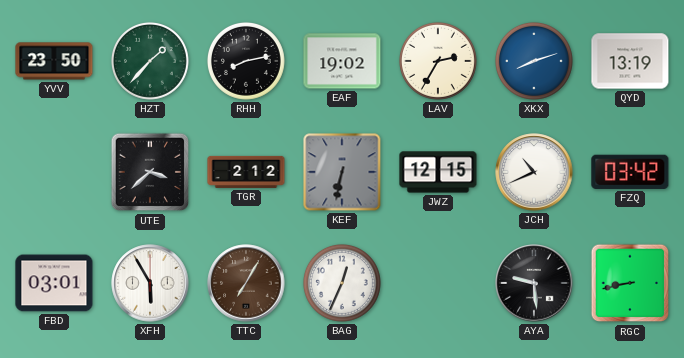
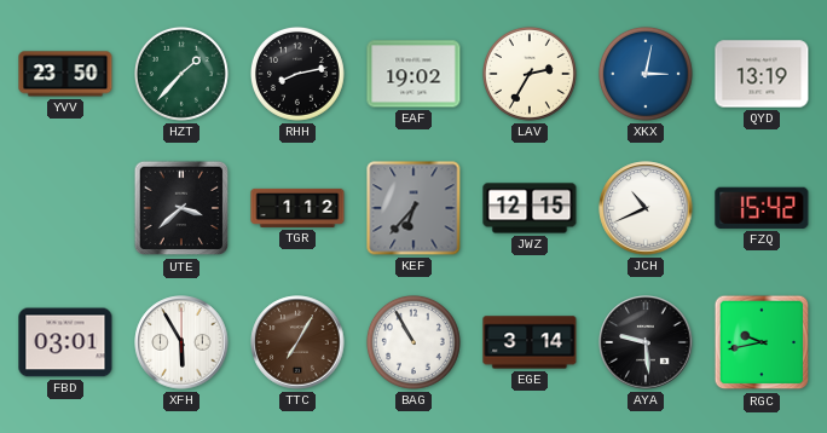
XKX: 8:12 -> 3:02 (646, 74)
TGR: 2:12 -> 1:12 (297, 208)
KEF: 6:32 -> 6:37 (413, 208)
FZQ: 03:42 -> 15:42 (762, 208)
BAG: 12:34 -> 10:55 (413, 342)
EGE: none -> 3:14 (530, 342)
RGC: 8:43 -> 9:43 (762, 342)
